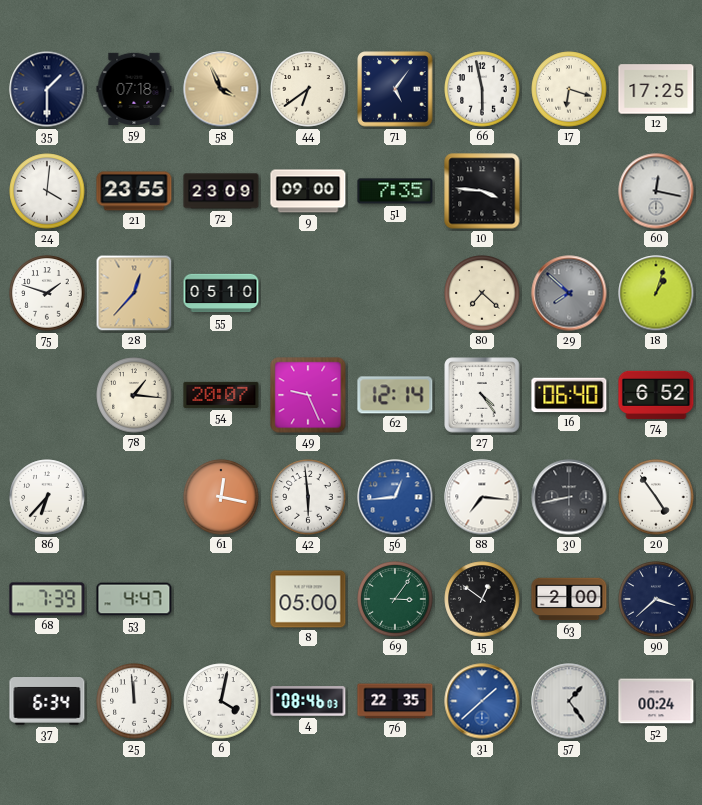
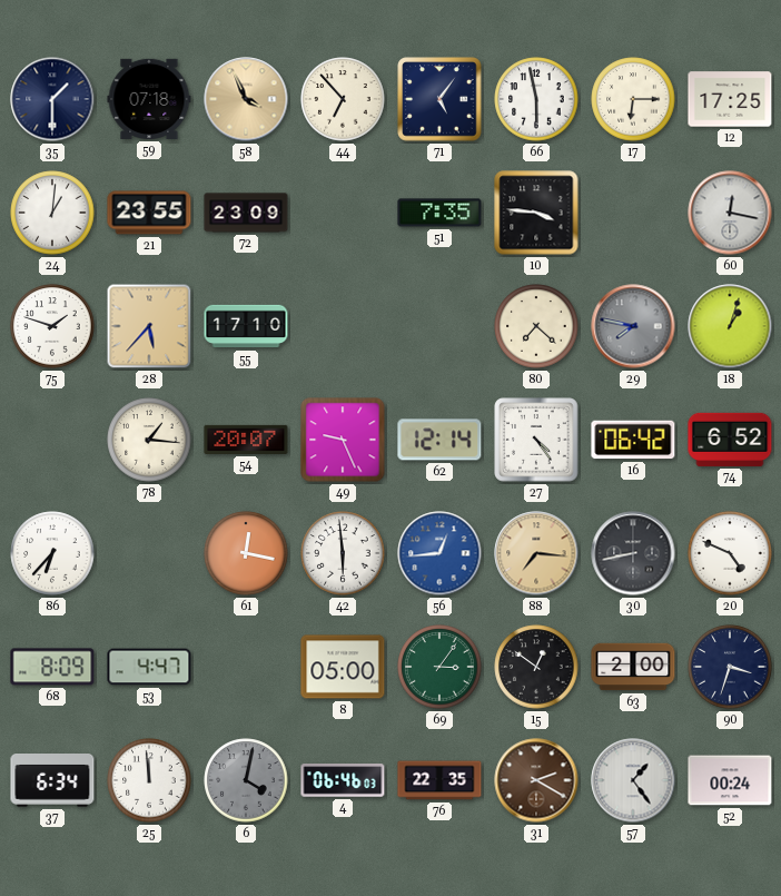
44: 6:39 -> 6:53 (343, 99)
17: 6:18 -> 6:15 (633, 99)
24: 4:01 -> 1:01 (52, 213)
9: 09:00 -> none (308, 191)
28: 12:37 -> 5:37 (149, 326)
55: 05:10 -> 17:10 (246, 326)
29: 7:52 -> 7:47 (633, 326)
16: 06:40 -> 06:42 (633, 440)
88 dial: white -> champagne (536, 553)
20: 4:54 -> 4:49 (730, 553)
68: 7:39 -> 8:09 (52, 667)
90: 3:38 -> 3:33 (730, 667)
6 dial: white -> grey (246, 780)
4: 08:46 -> 06:46 (343, 780)
31: 1:38 -> 2:20 (536, 780)
31 dial: blue -> brown (536, 780)
